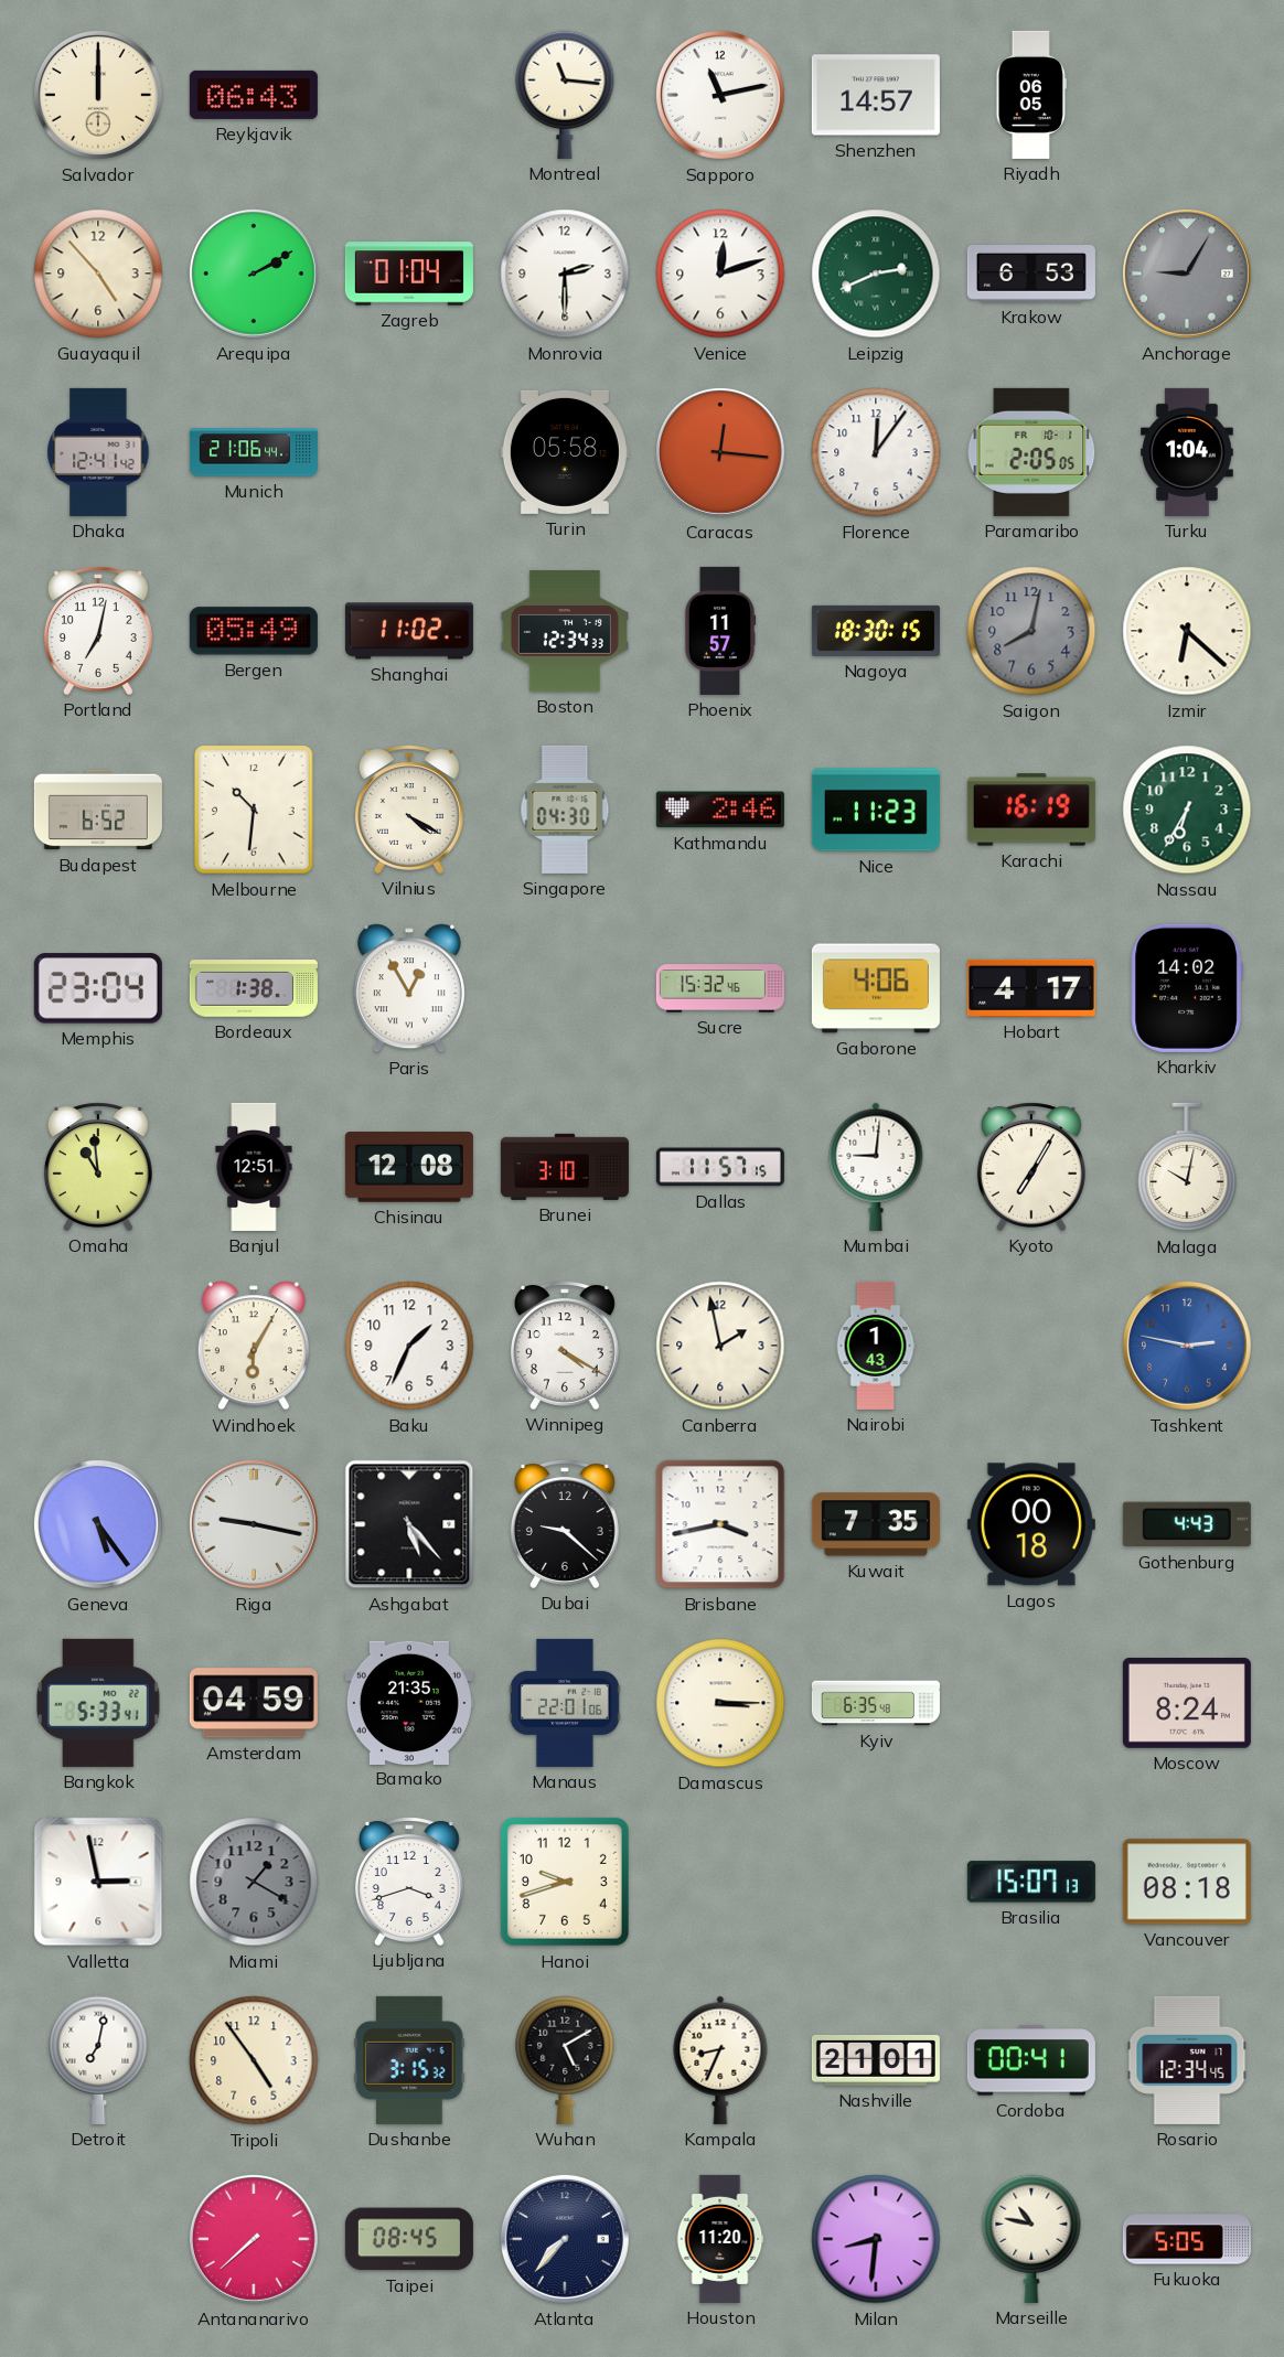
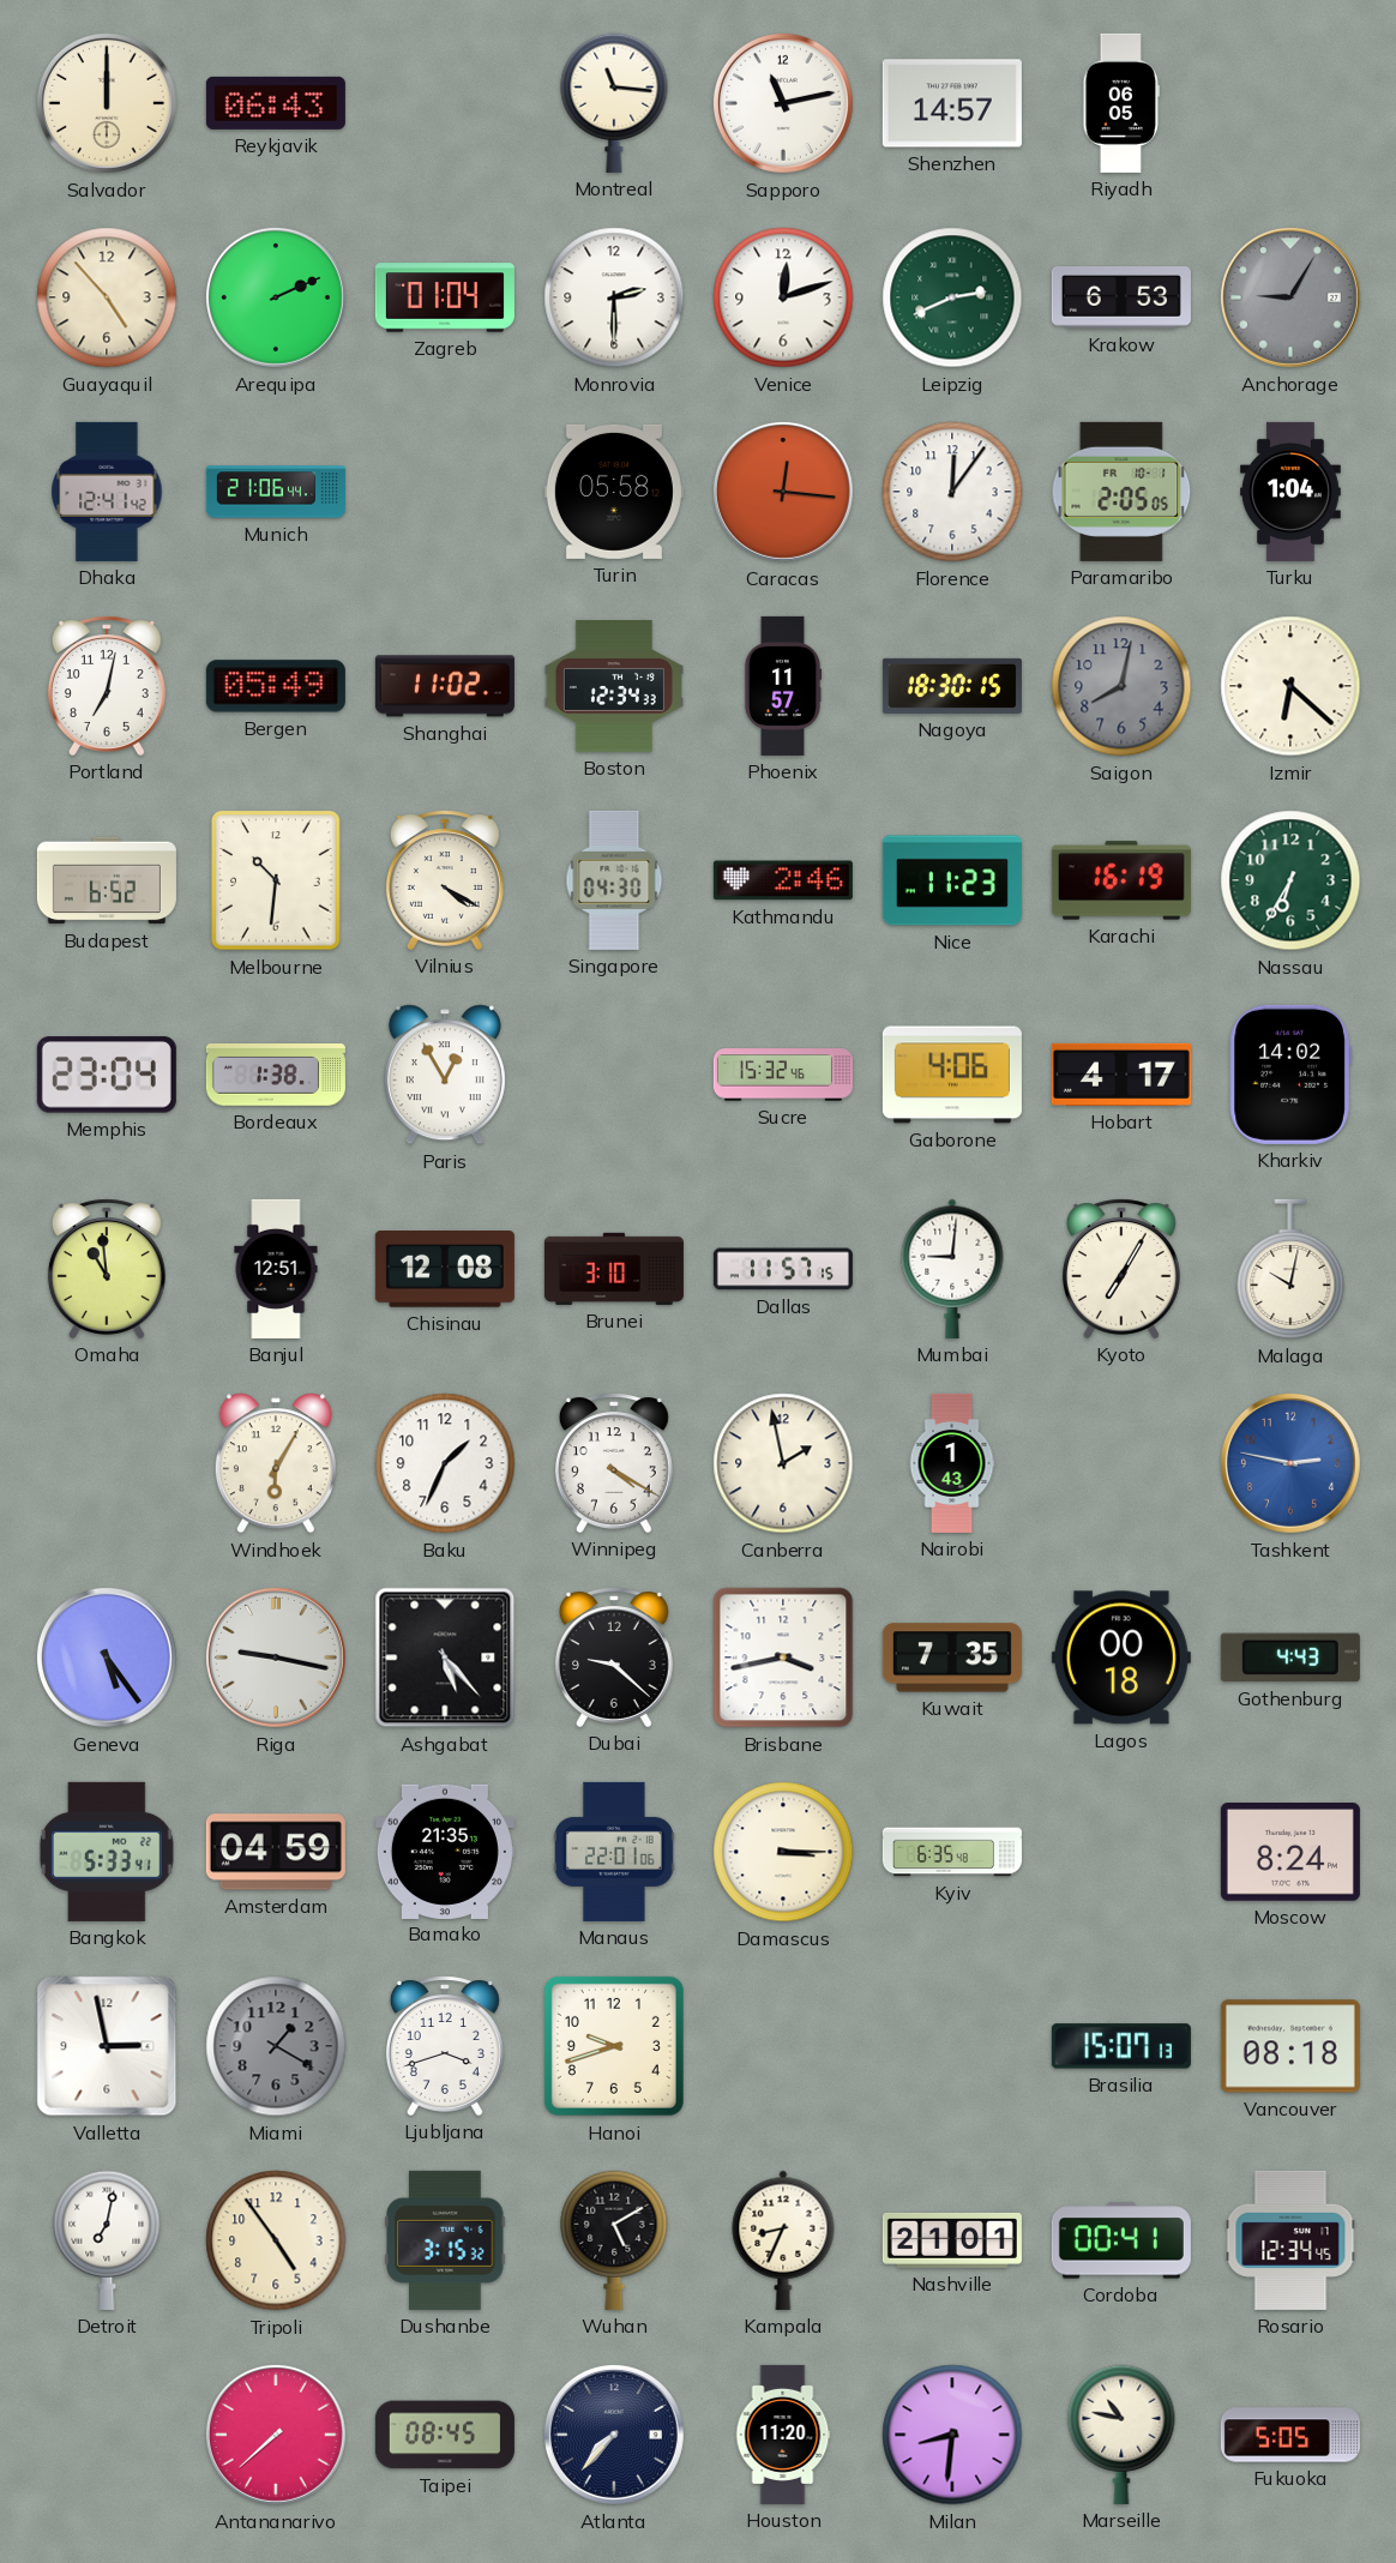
Arequipa: 2:10 -> 2:11 (276, 297)
